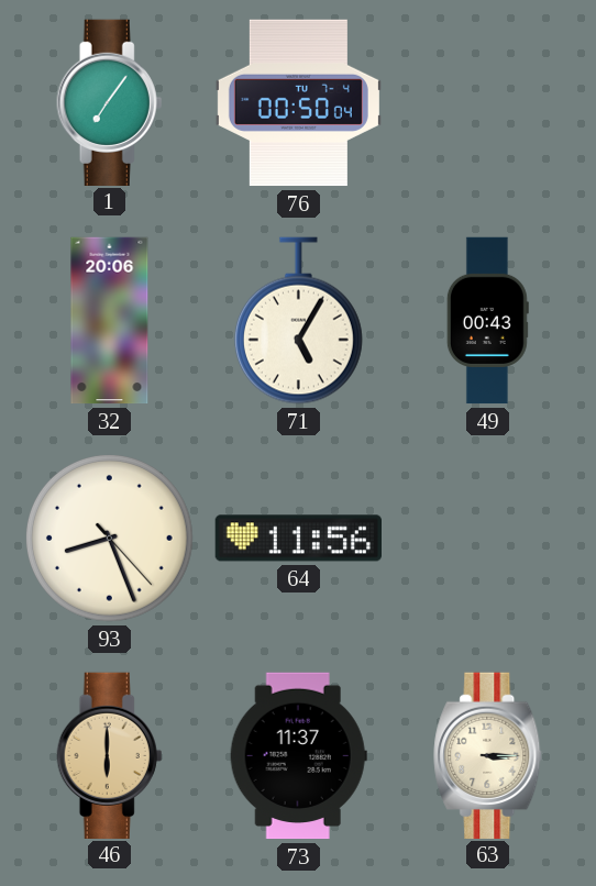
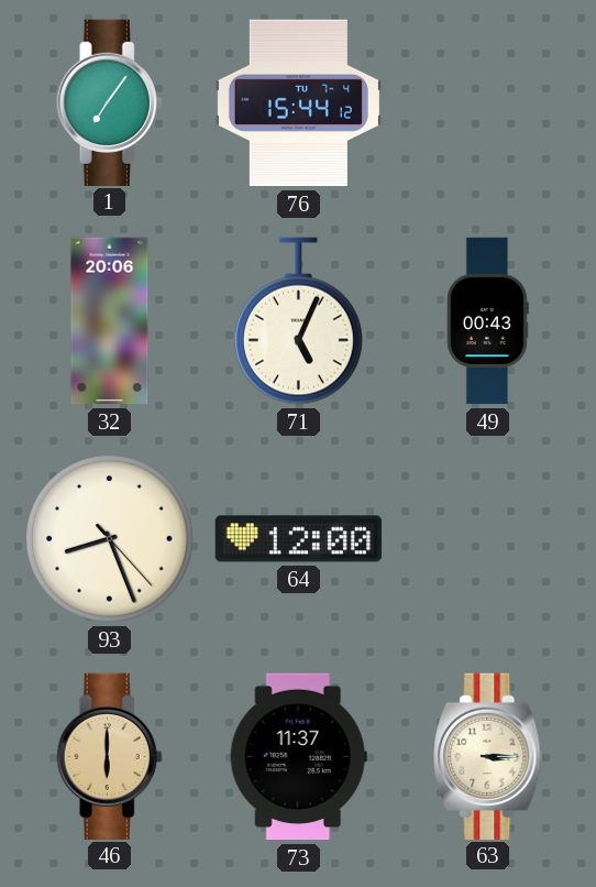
76: 00:50 -> 15:44 (298, 103)
71: 5:05 -> 5:04 (298, 321)
64: 11:56 -> 12:00 (298, 539)
